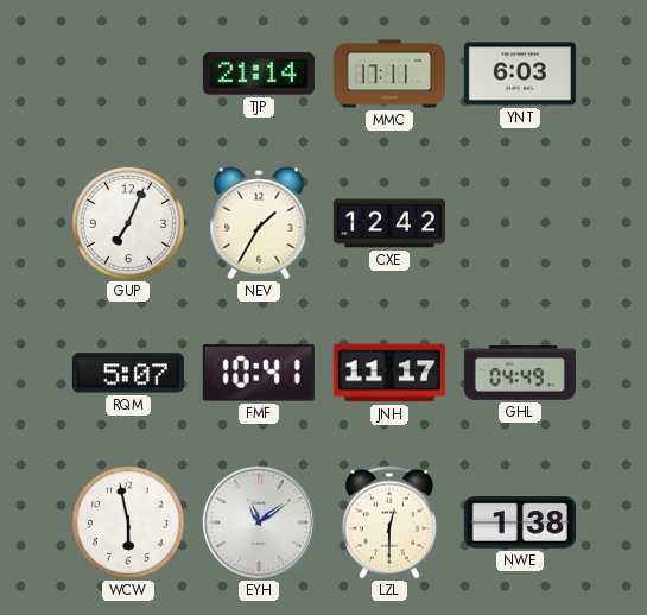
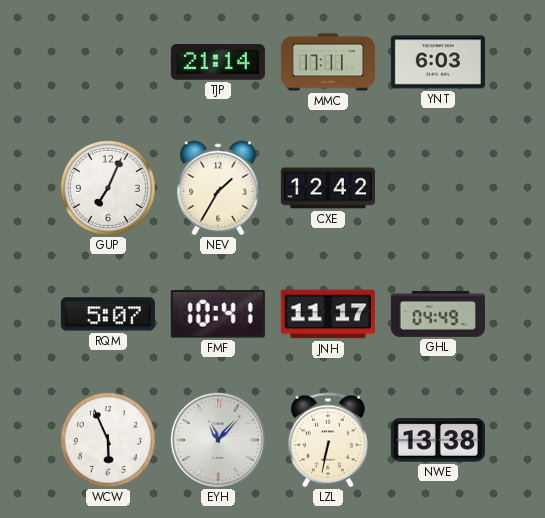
WCW: 5:58 -> 5:56 (108, 440)
EYH: 11:09 -> 11:07 (218, 440)
LZL: 12:30 -> 6:32 (328, 440)
NWE: 1:38 -> 13:38 (438, 440)
